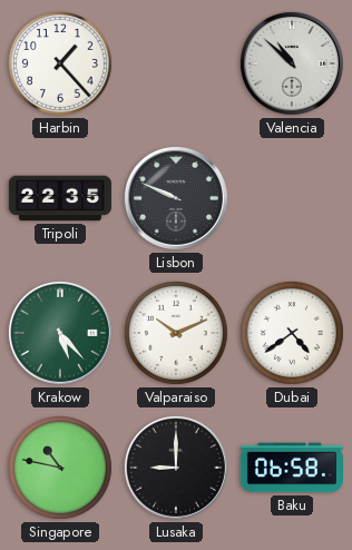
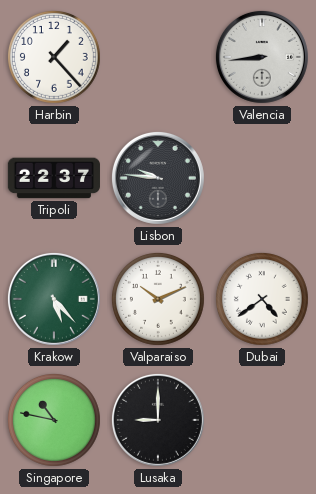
Valencia: 10:52 -> 8:44 (262, 57)
Tripoli: 22:35 -> 22:37 (54, 178)
Lisbon: 9:49 -> 9:46 (158, 178)
Baku: 06:58 -> none (291, 468)
